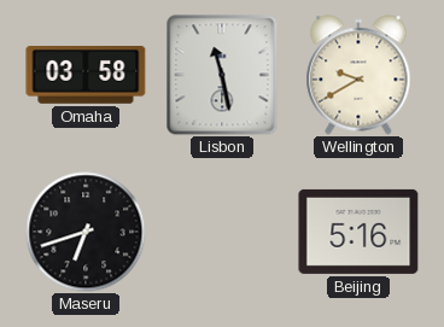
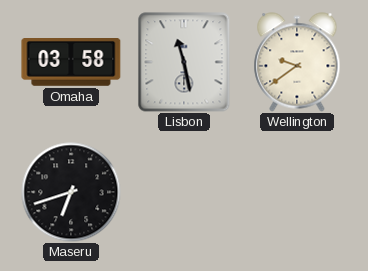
Wellington: 9:40 -> 9:39 (297, 62)
Beijing: 5:16 -> none (358, 232)
